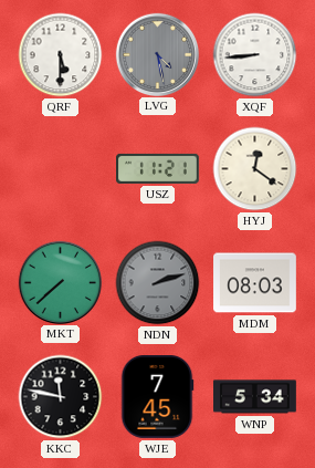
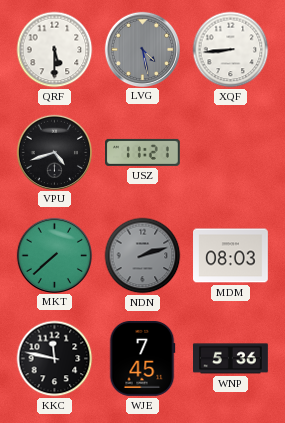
VPU: none -> 4:42 (54, 152)
HYJ: 12:21 -> none (255, 169)
WNP: 5:34 -> 5:36 (231, 359)
